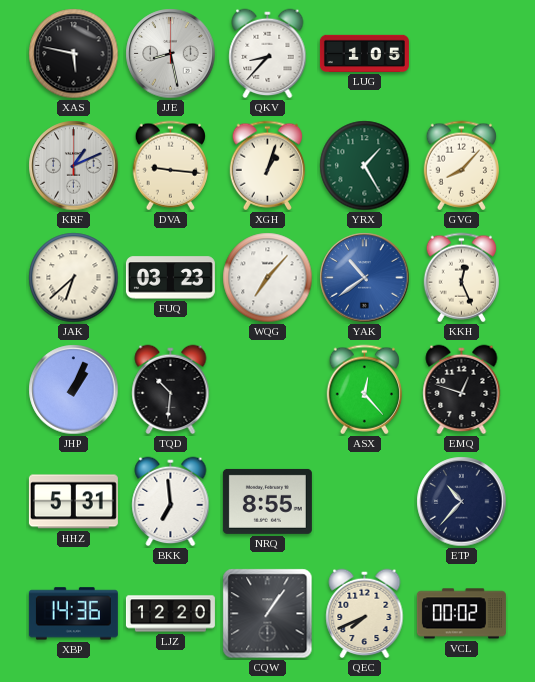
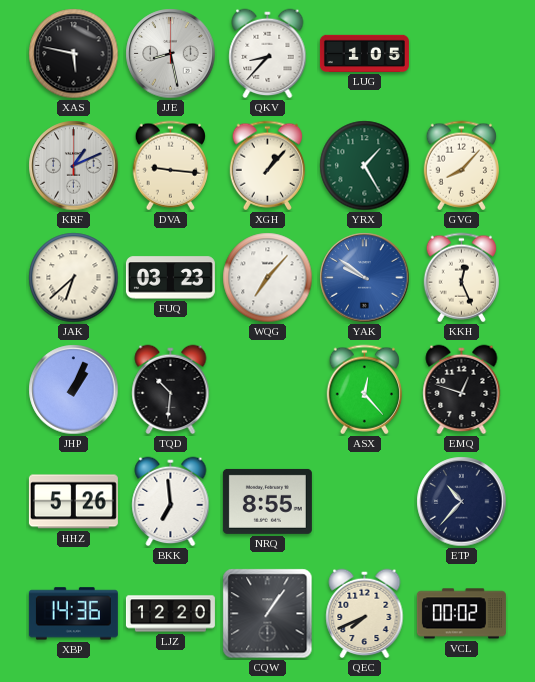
XGH: 1:03 -> 1:07 (267, 166)
YAK: 10:39 -> 9:51 (365, 278)
HHZ: 5:31 -> 5:26 (73, 502)
